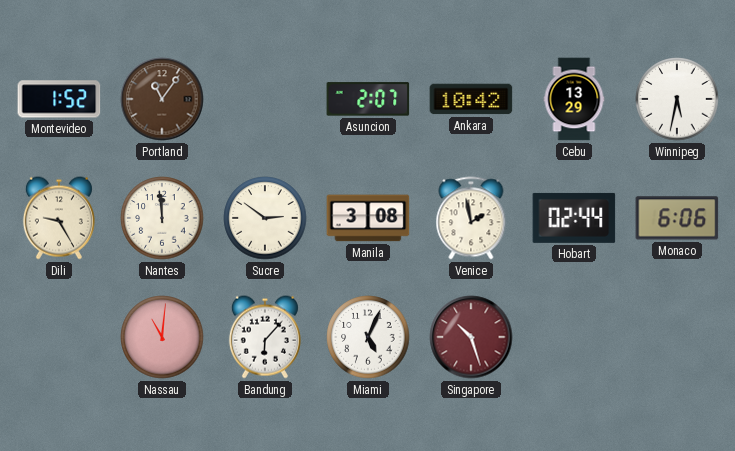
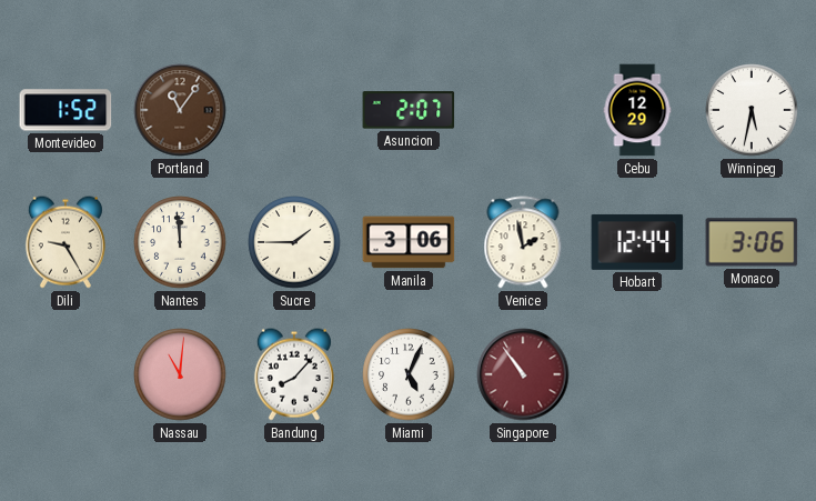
Ankara: 10:42 -> none (471, 99)
Cebu: 13:29 -> 12:29 (637, 110)
Sucre: 2:51 -> 1:45 (294, 242)
Manila: 3:08 -> 3:06 (409, 242)
Hobart: 02:44 -> 12:44 (637, 242)
Monaco: 6:06 -> 3:06 (752, 242)
Bandung: 6:07 -> 8:07 (294, 374)
Singapore: 10:27 -> 10:54 (523, 374)
